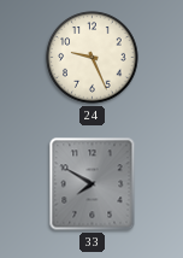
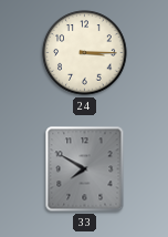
24: 9:26 -> 3:15 (85, 53)
